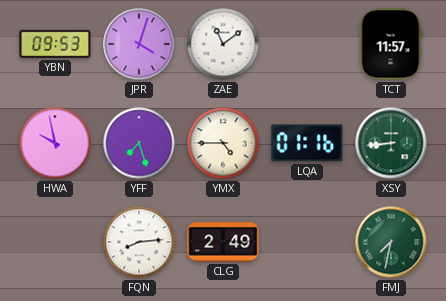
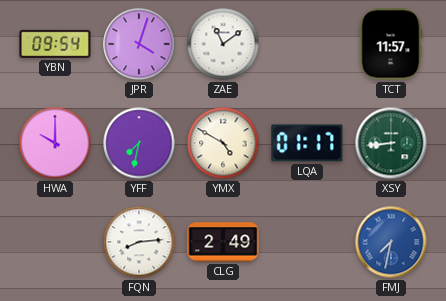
YBN: 09:53 -> 09:54 (55, 44)
HWA: 9:58 -> 10:00 (55, 143)
YFF: 7:27 -> 7:32 (139, 143)
YMX: 4:45 -> 4:50 (223, 143)
LQA: 01:16 -> 01:17 (307, 143)
FMJ dial: green -> blue (391, 242)
